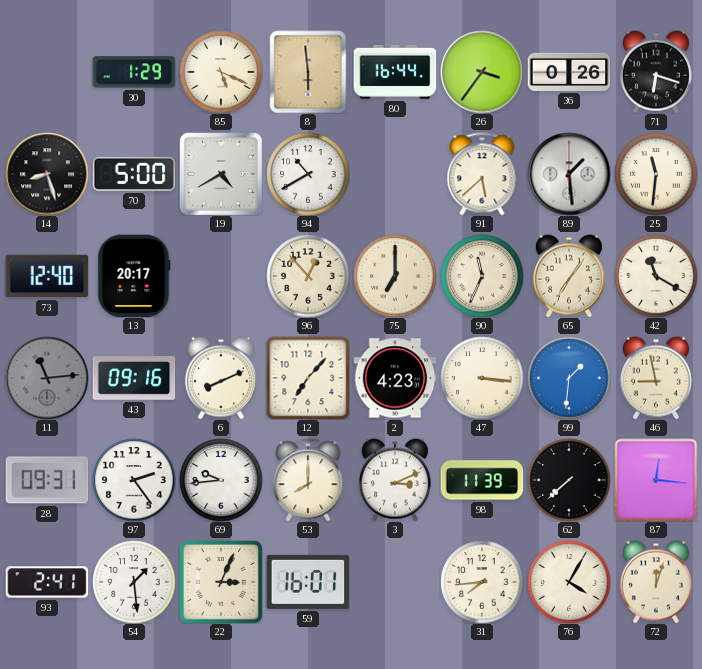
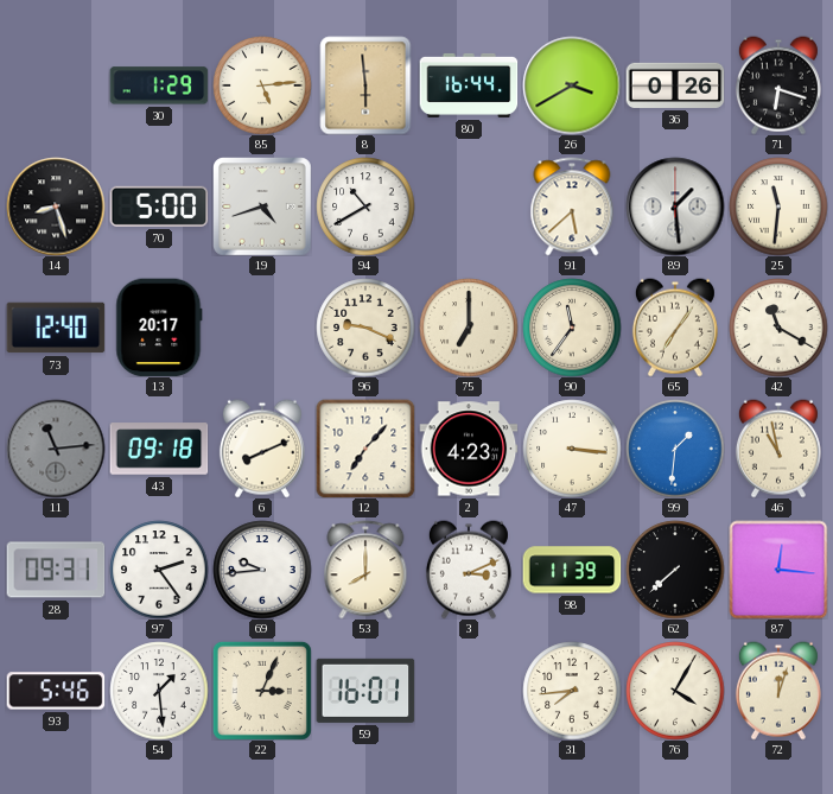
85: 5:19 -> 5:14 (262, 85)
26: 3:36 -> 3:40 (572, 85)
19: 4:40 -> 4:42 (262, 207)
96: 12:53 -> 9:19 (365, 328)
90: 11:34 -> 11:36 (572, 328)
43: 09:16 -> 09:18 (159, 449)
46: 8:58 -> 10:58 (778, 449)
93: 2:41 -> 5:46 (56, 691)
